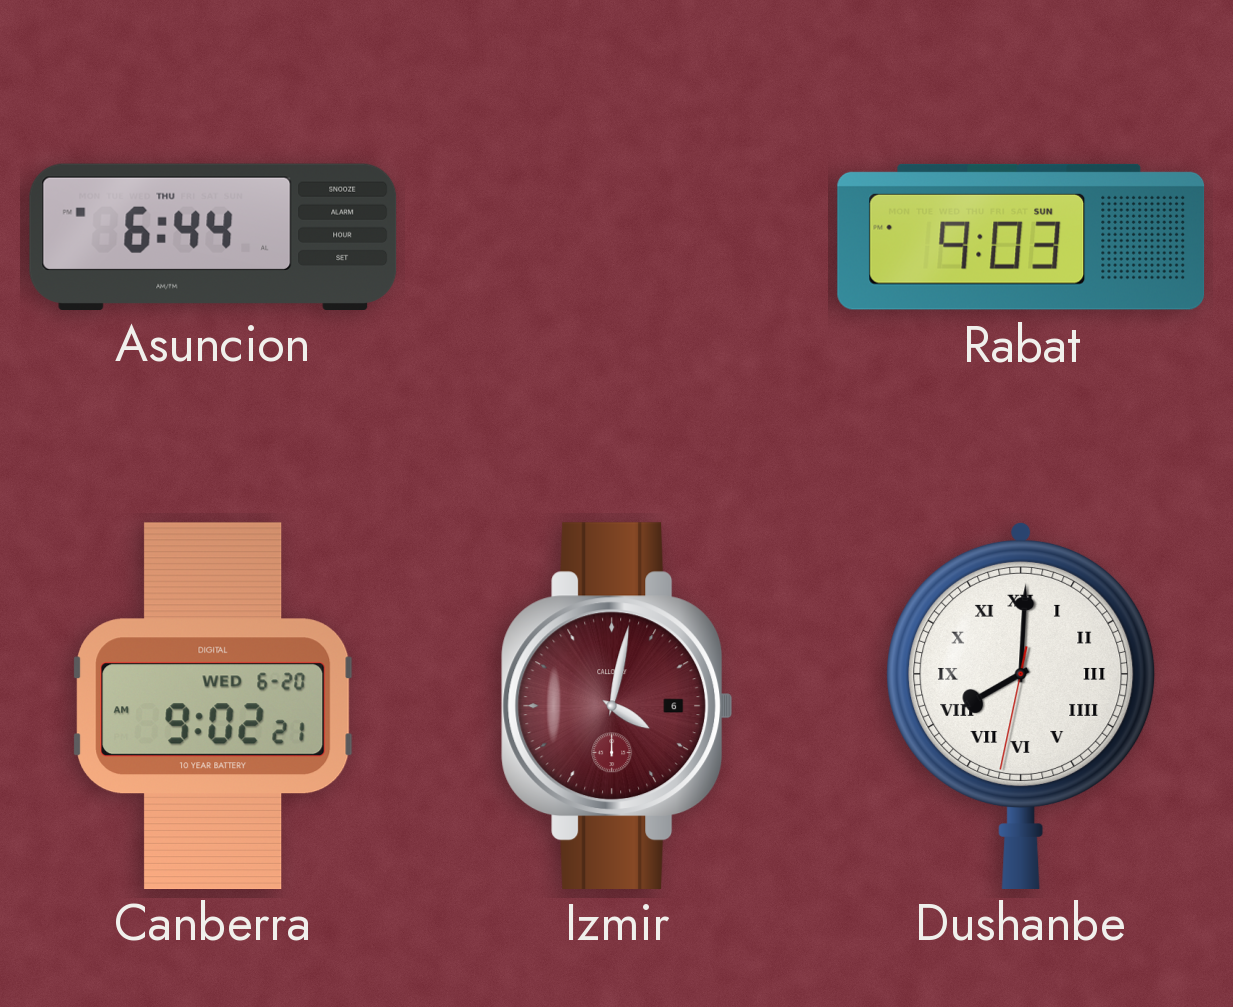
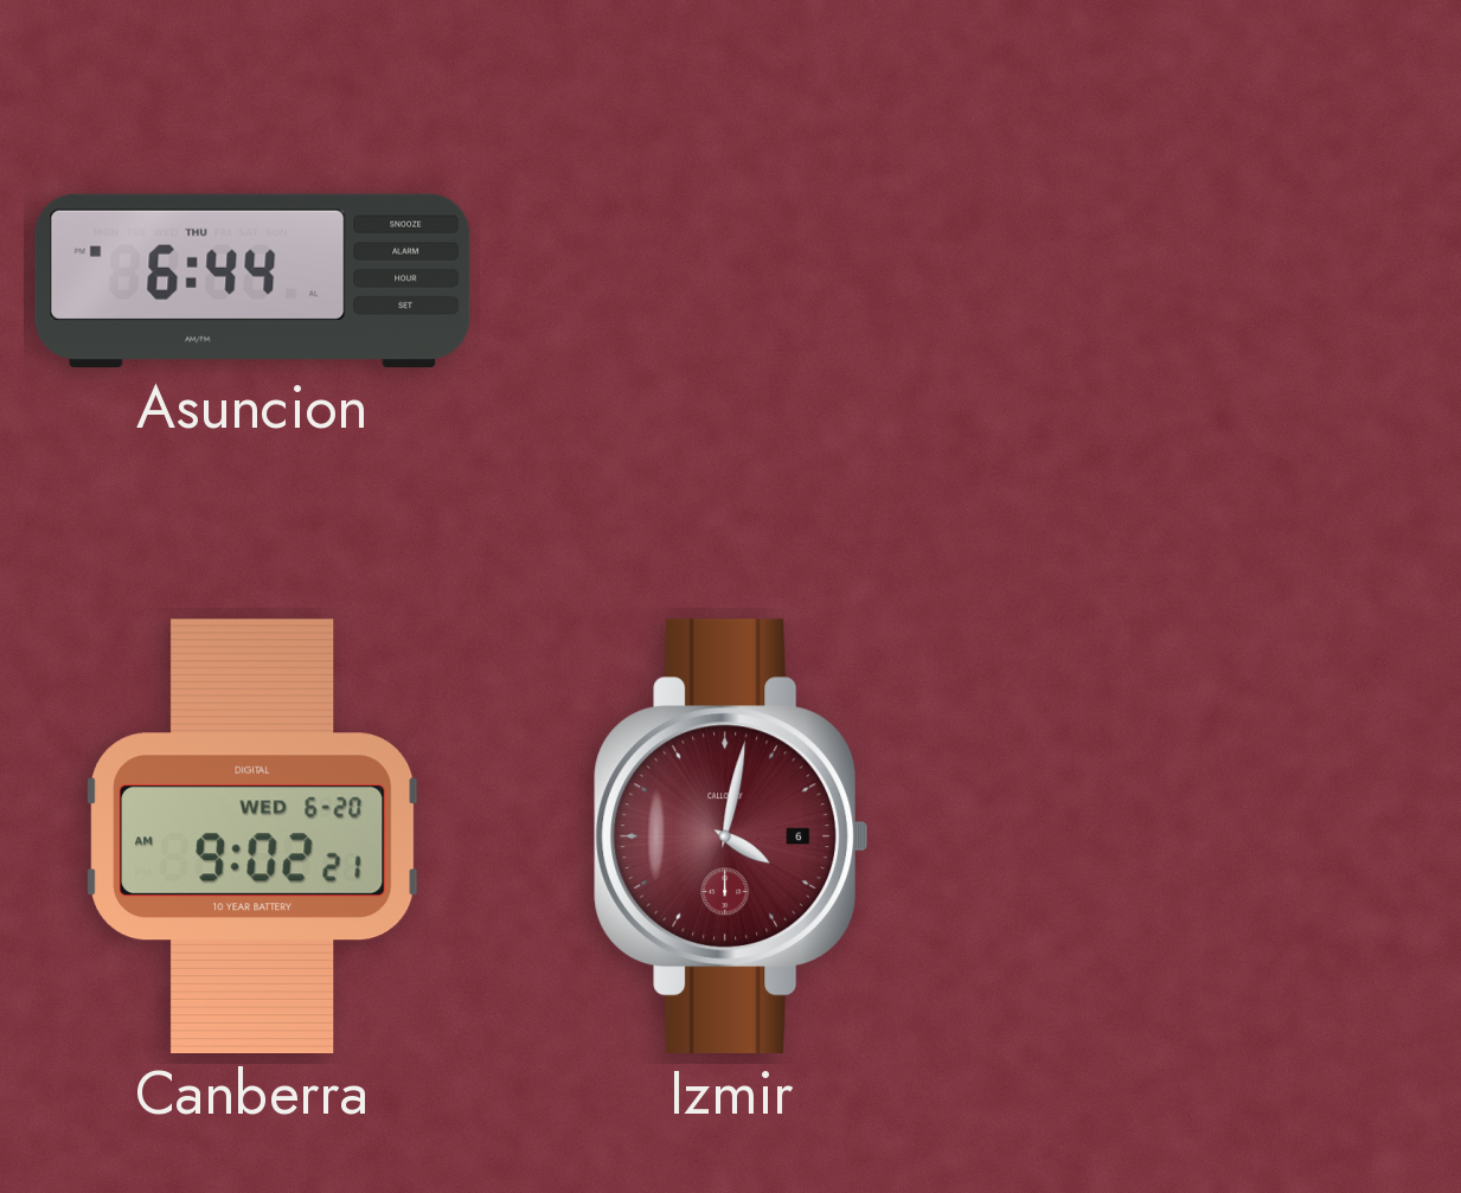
Rabat: 9:03 -> none (1021, 237)
Dushanbe: 8:00 -> none (1021, 705)
